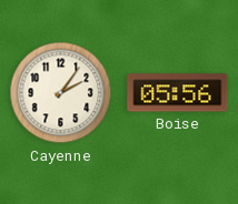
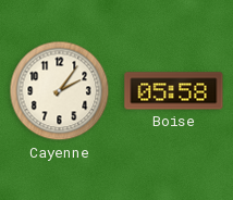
Boise: 05:56 -> 05:58 (174, 91)
